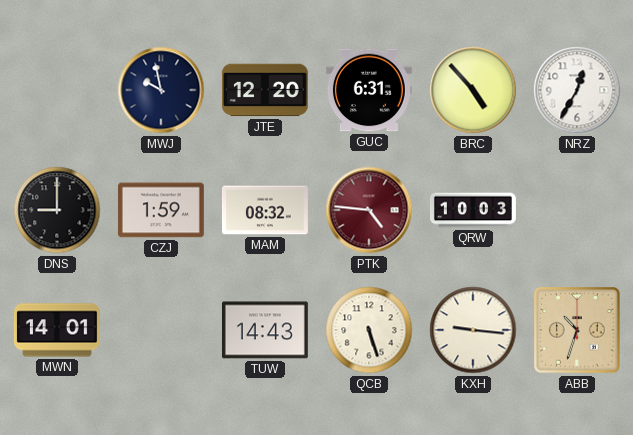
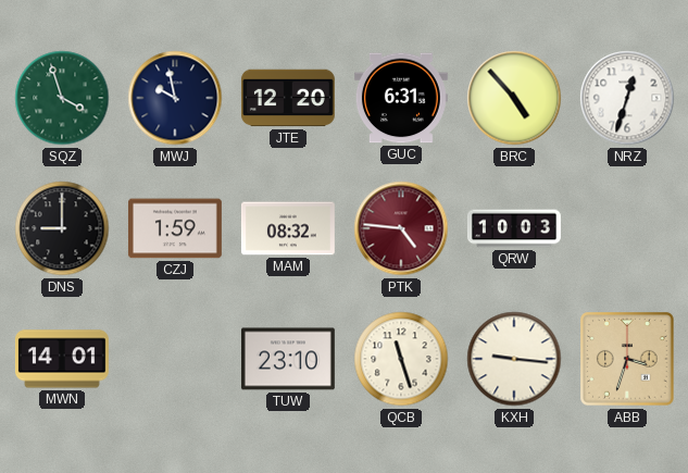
SQZ: none -> 3:57 (62, 98)
NRZ: 12:35 -> 12:33 (627, 98)
TUW: 14:43 -> 23:10 (288, 359)
QCB: 5:27 -> 11:27 (401, 359)
ABB: 10:33 -> 3:33 (627, 359)
